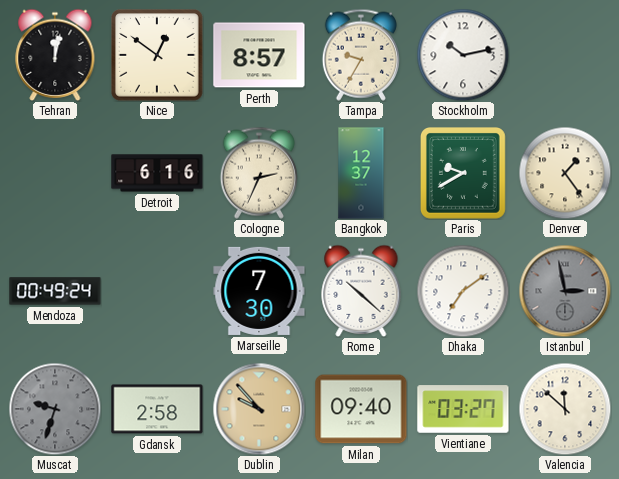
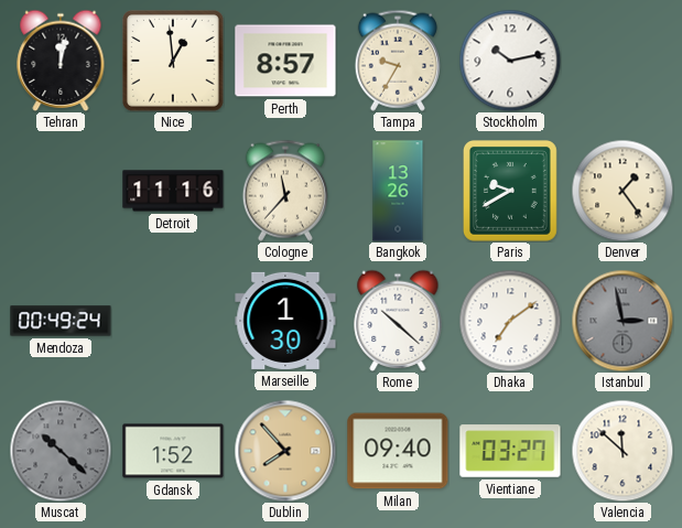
Nice: 12:51 -> 12:59 (174, 62)
Detroit: 6:16 -> 11:16 (173, 191)
Cologne: 2:34 -> 11:37 (285, 191)
Bangkok: 12:37 -> 13:26 (398, 191)
Marseille: 7:30 -> 1:30 (285, 321)
Muscat: 9:33 -> 10:22 (61, 451)
Gdansk: 2:58 -> 1:52 (173, 451)
Dublin: 9:53 -> 7:53 (285, 451)
